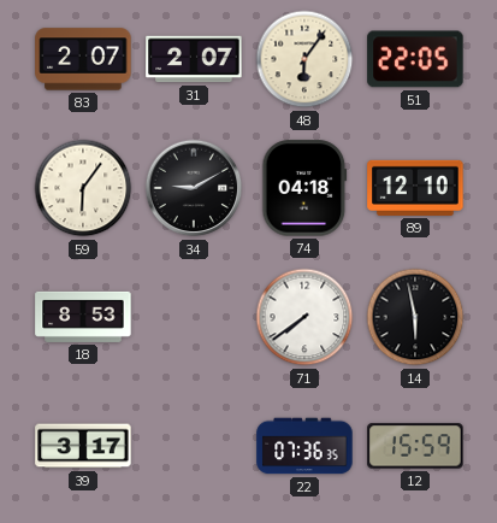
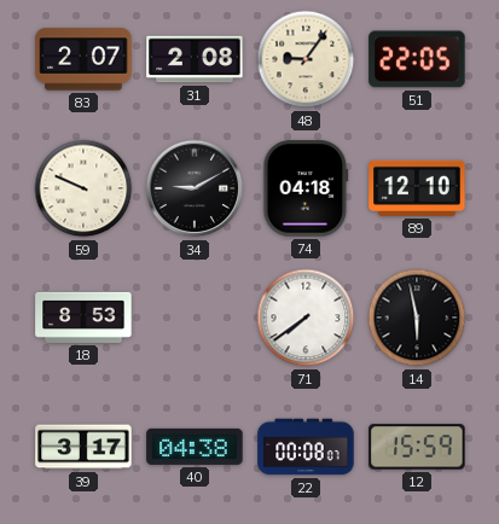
31: 2:07 -> 2:08 (195, 59)
48: 6:06 -> 9:06 (306, 59)
59: 6:06 -> 9:49 (83, 188)
40: none -> 04:38 (195, 447)
22: 07:36 -> 00:08 (306, 447)
